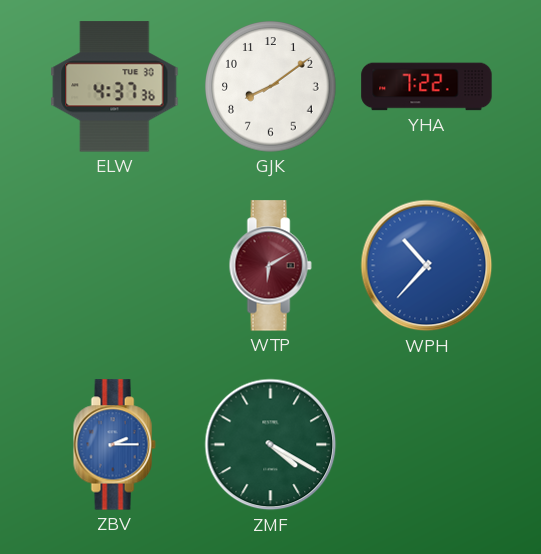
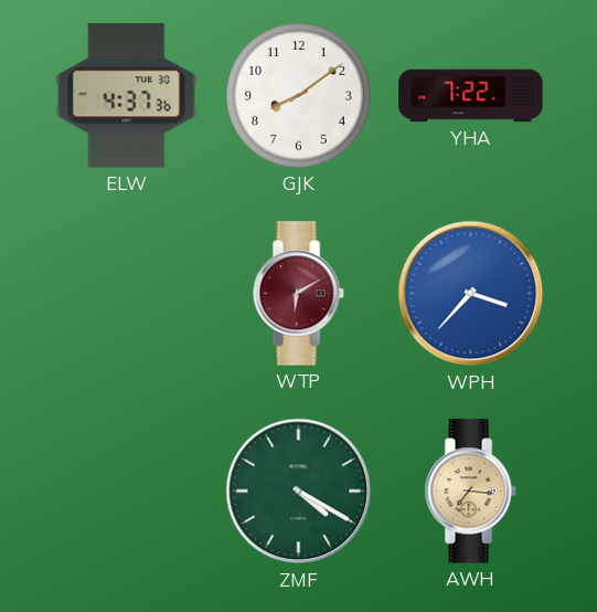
WPH: 10:37 -> 3:37 (471, 294)
ZBV: 2:15 -> none (114, 445)
AWH: none -> 7:16 (470, 492)
